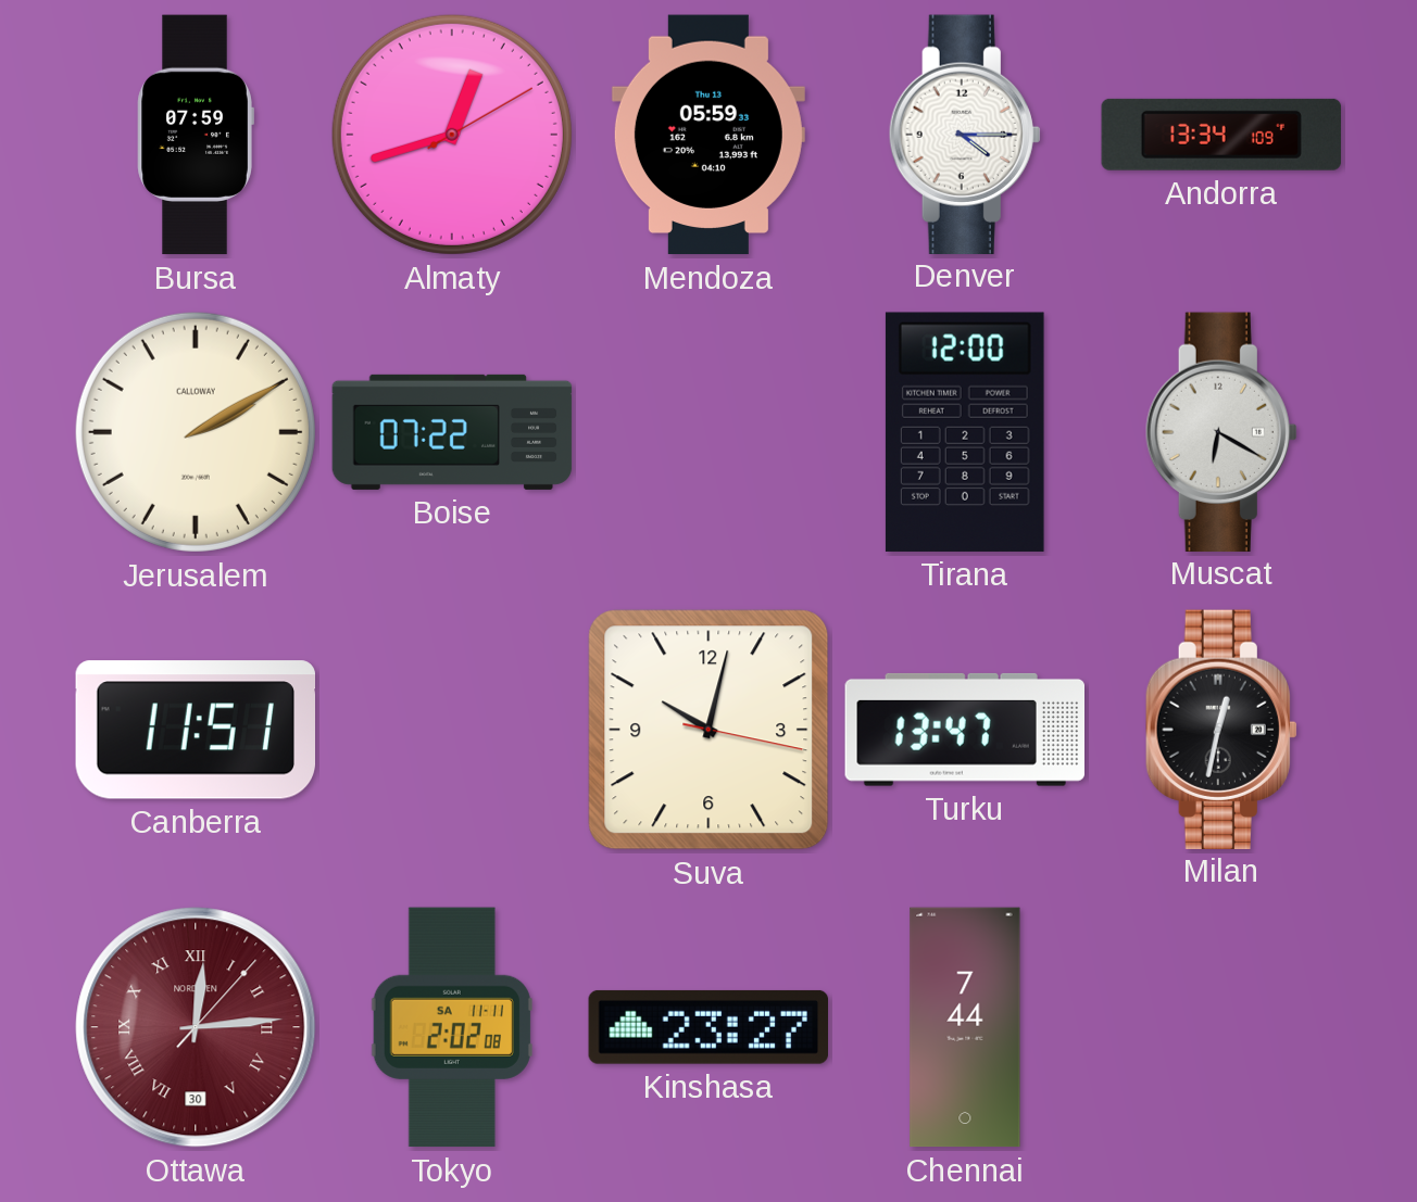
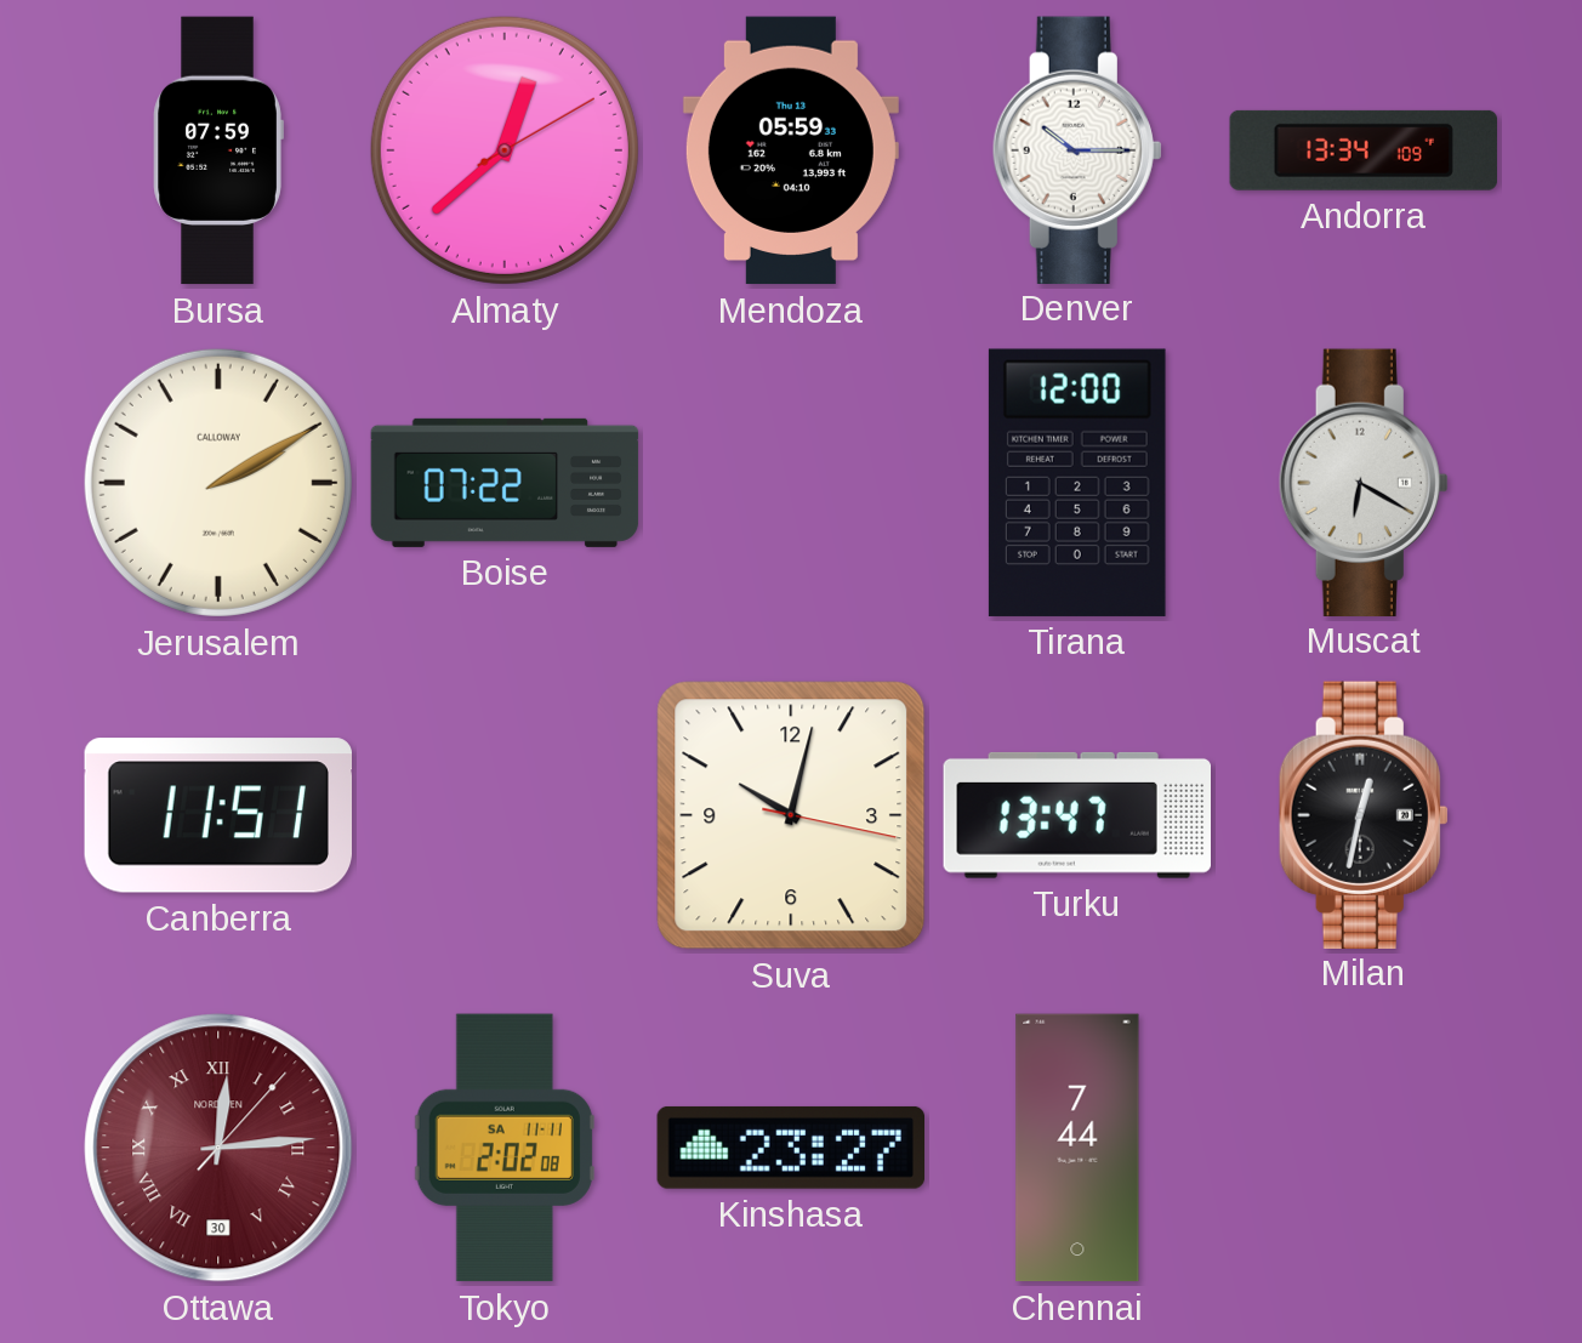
Almaty: 12:42 -> 12:38 (505, 150)
Denver: 4:15 -> 10:15 (1077, 149)
